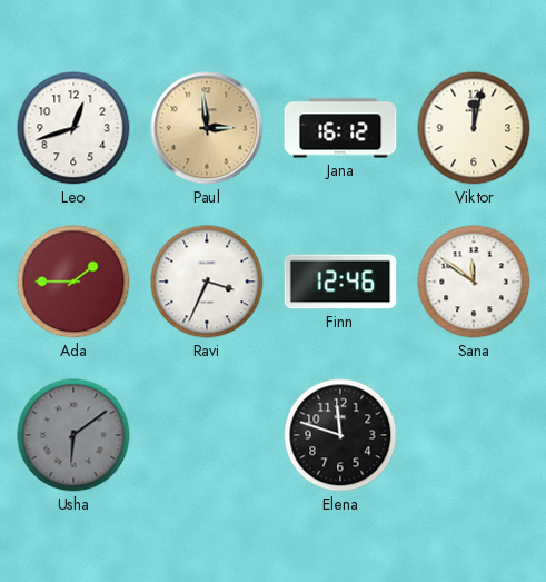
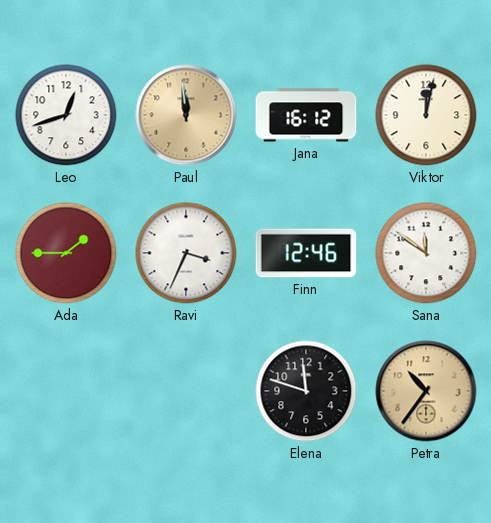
Paul: 2:59 -> 11:59 (186, 115)
Usha: 6:09 -> none (73, 435)
Petra: none -> 10:36 (426, 391)
